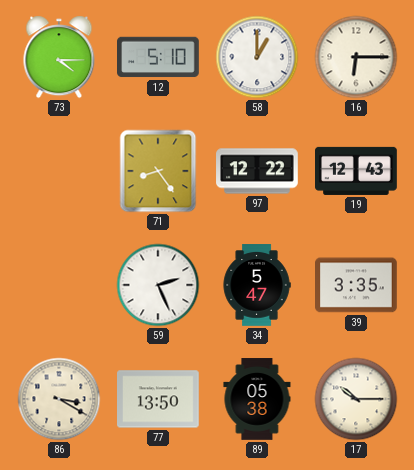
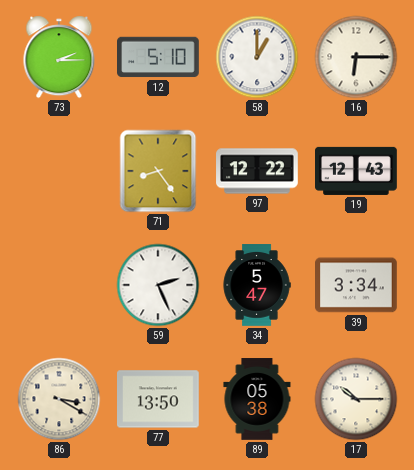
73: 4:15 -> 2:15 (59, 57)
39: 3:35 -> 3:34 (357, 285)
